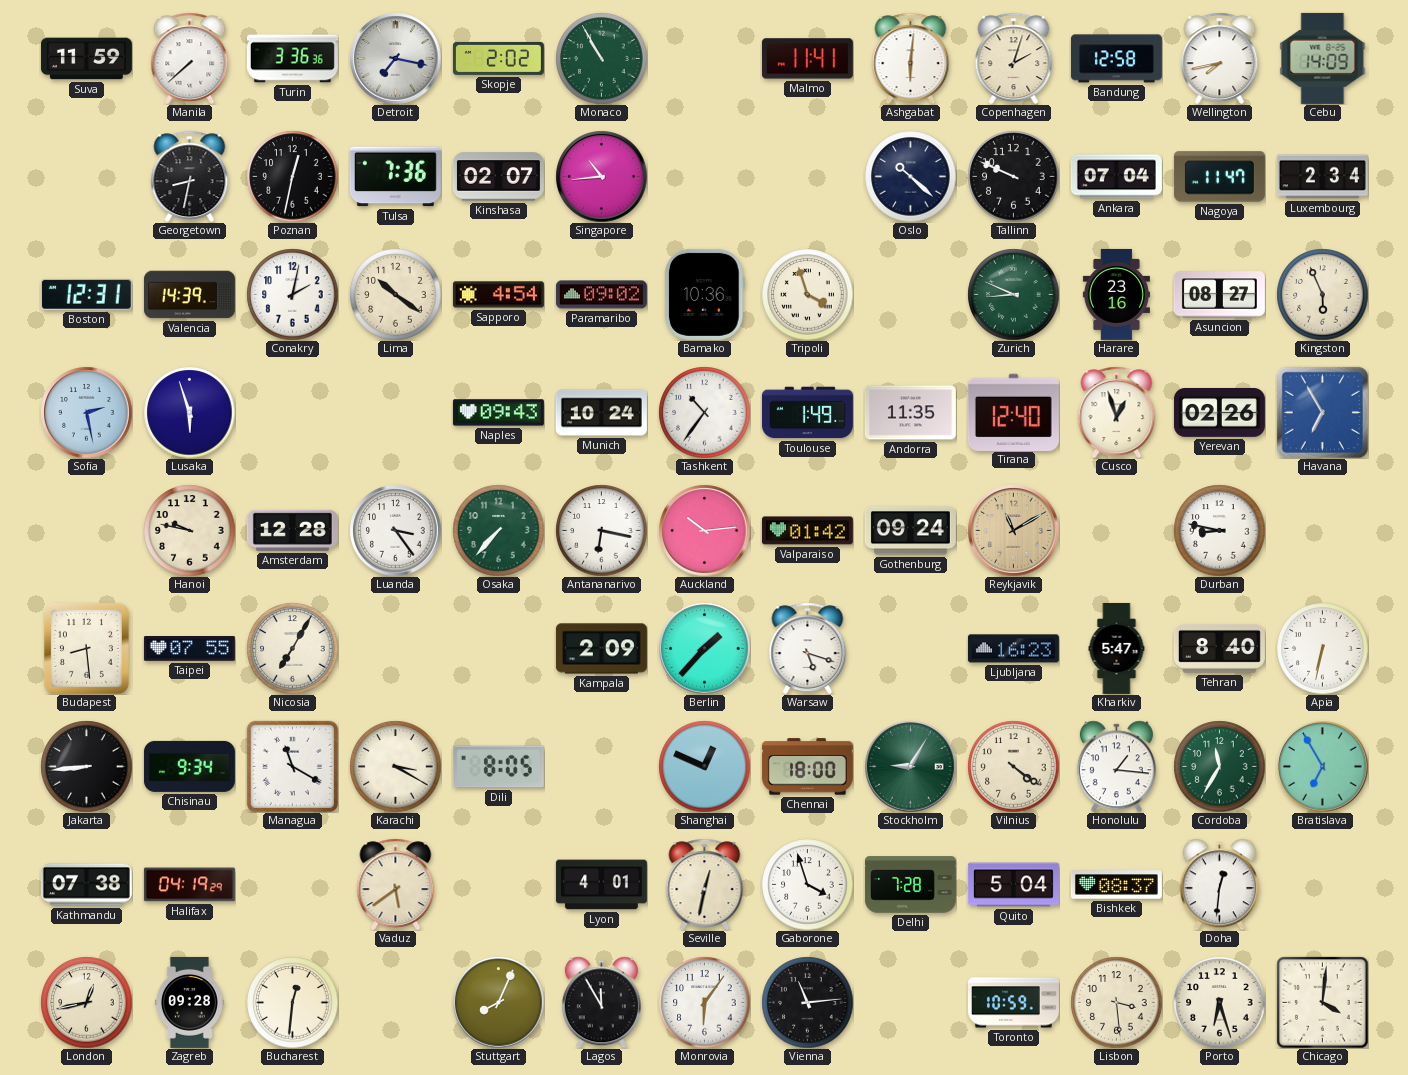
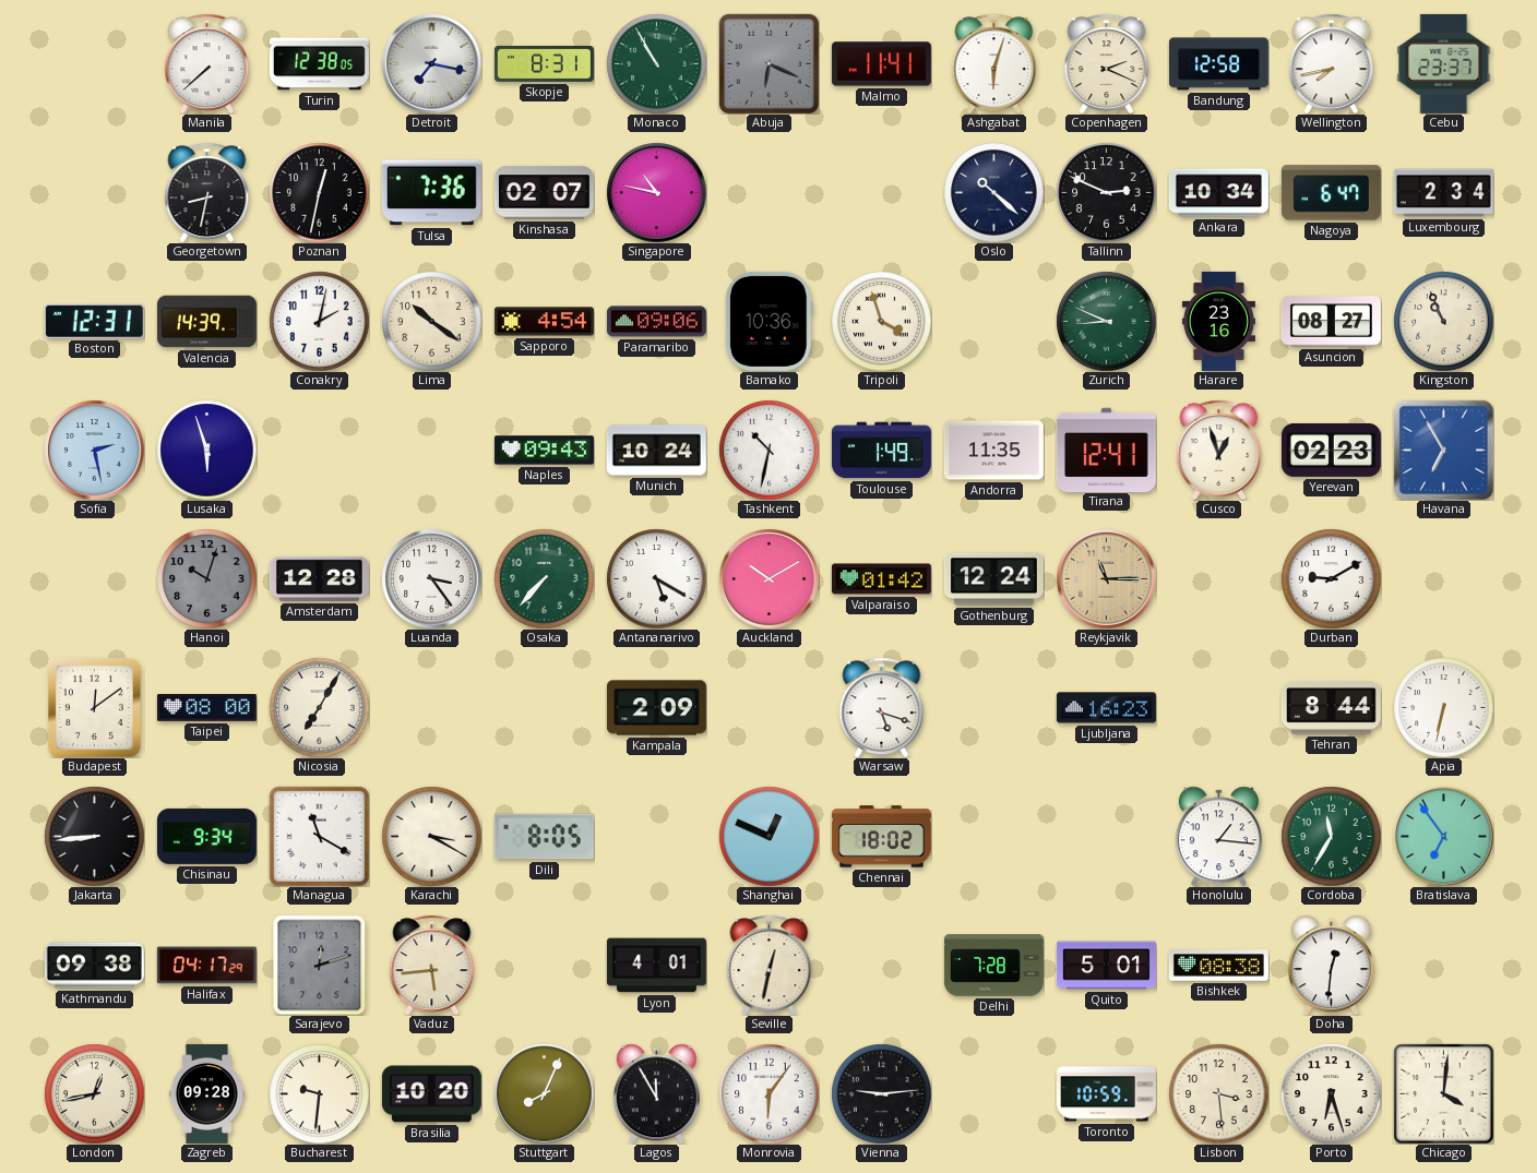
Suva: 11:59 -> none (86, 59)
Turin: 3:36 -> 12:38 (319, 64)
Skopje: 2:02 -> 8:31 (544, 63)
Abuja: none -> 6:19 (768, 63)
Ashgabat: 6:01 -> 6:03 (994, 63)
Copenhagen: 2:03 -> 2:19 (1107, 63)
Cebu: 14:09 -> 23:37 (1444, 63)
Singapore: 10:44 -> 10:47 (656, 192)
Tallinn: 9:49 -> 2:49 (1106, 192)
Ankara: 07:04 -> 10:34 (1218, 193)
Nagoya: 11:47 -> 6:47 (1331, 193)
Paramaribo: 09:02 -> 09:06 (656, 322)
Kingston: 5:56 -> 10:56 (1443, 321)
Tashkent: 10:36 -> 10:32 (768, 450)
Tirana: 12:40 -> 12:41 (1106, 450)
Yerevan: 02:26 -> 02:23 (1331, 451)
Hanoi: 9:47 -> 10:03 (206, 578)
Hanoi dial: cream -> grey (206, 578)
Antananarivo: 6:17 -> 5:20 (656, 578)
Auckland: 10:14 -> 10:10 (768, 578)
Gothenburg: 09:24 -> 12:24 (993, 579)
Reykjavik: 11:10 -> 11:15 (1106, 578)
Durban: 8:47 -> 9:10 (1331, 578)
Budapest: 8:29 -> 12:09 (94, 707)
Taipei: 07:55 -> 08:00 (206, 708)
Berlin: 1:37 -> none (704, 648)
Kharkiv: 5:47 -> none (1117, 648)
Tehran: 8:40 -> 8:44 (1331, 708)
Chennai: 18:00 -> 18:02 (881, 837)
Stockholm: 9:05 -> none (910, 766)
Vilnius: 4:21 -> none (1013, 766)
Bratislava: 6:55 -> 6:54 (1443, 836)
Kathmandu: 07:38 -> 09:38 (94, 966)
Halifax: 04:19 -> 04:17 (206, 966)
Sarajevo: none -> 12:12 (320, 965)
Vaduz: 5:39 -> 5:44 (432, 965)
Gaborone: 3:57 -> none (807, 884)
Quito: 5:04 -> 5:01 (1106, 966)
Bishkek: 08:37 -> 08:38 (1218, 966)
Bucharest: 12:31 -> 9:31 (319, 1093)
Brasilia: none -> 10:20 (431, 1094)
Vienna: 11:14 -> 9:14 (881, 1093)
